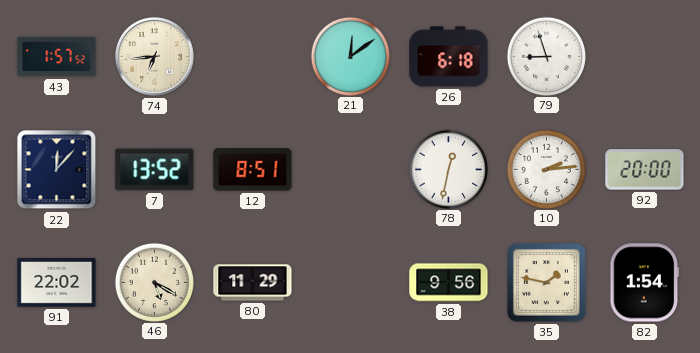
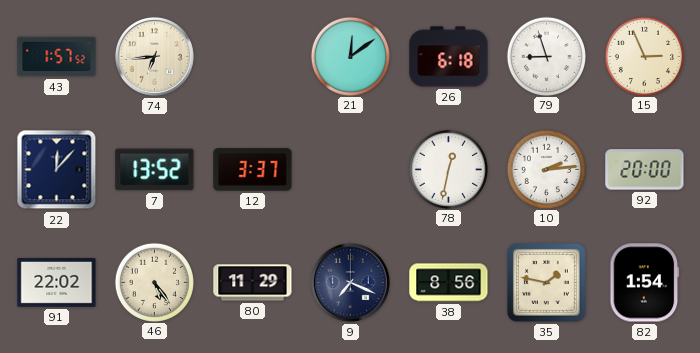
15: none -> 2:56 (644, 56)
12: 8:51 -> 3:37 (253, 170)
46: 5:20 -> 5:24 (154, 282)
9: none -> 7:19 (350, 282)
38: 9:56 -> 8:56 (449, 283)
